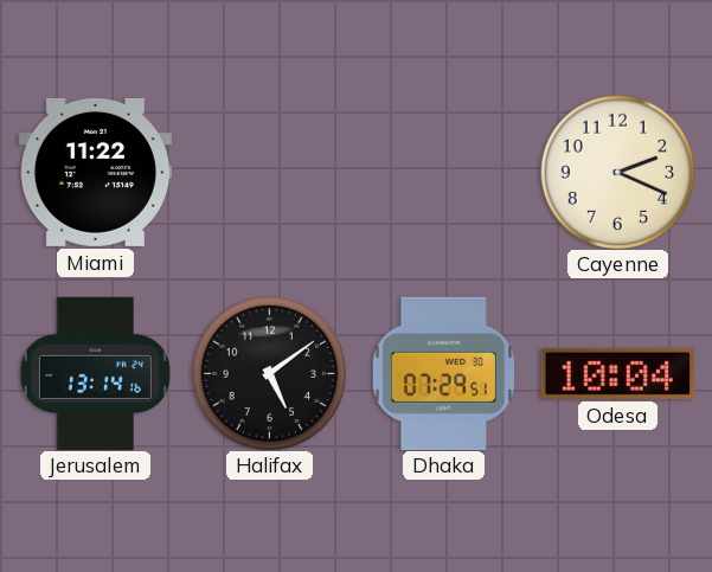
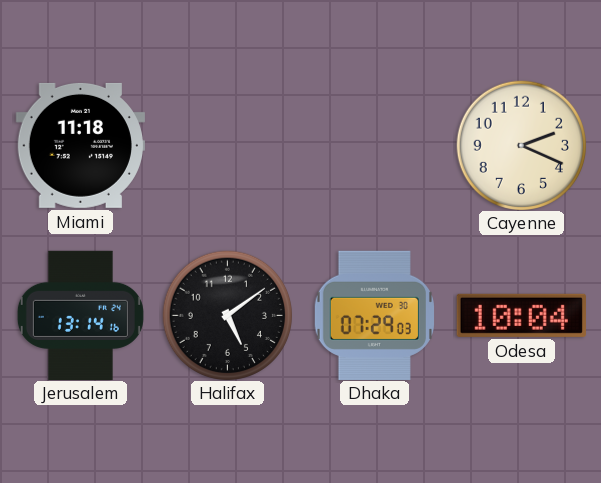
Miami: 11:22 -> 11:18 (80, 145)
Dhaka: 07:29:51 -> 07:29:03 (374, 315)
